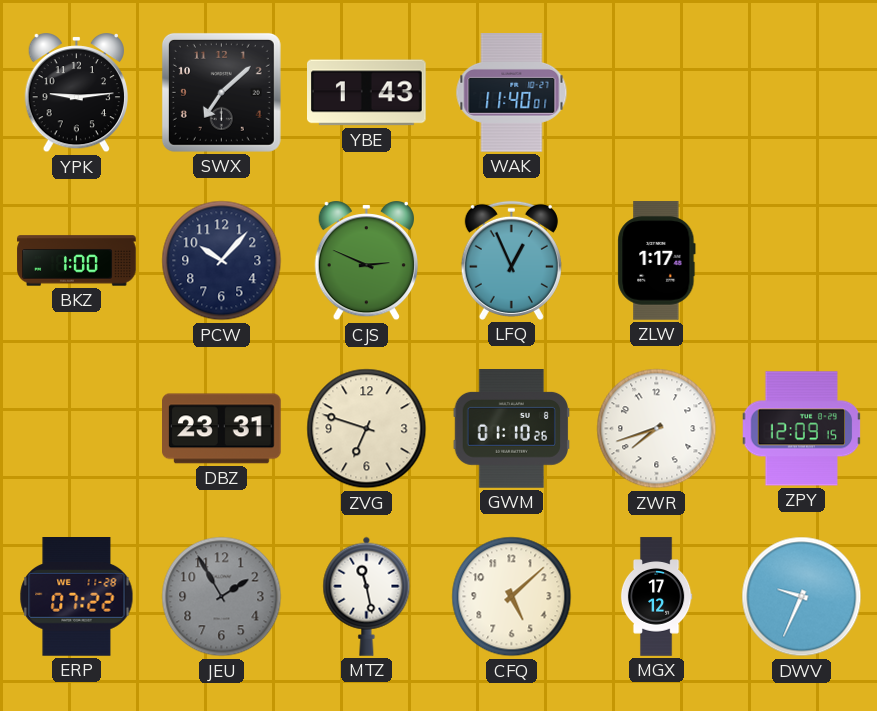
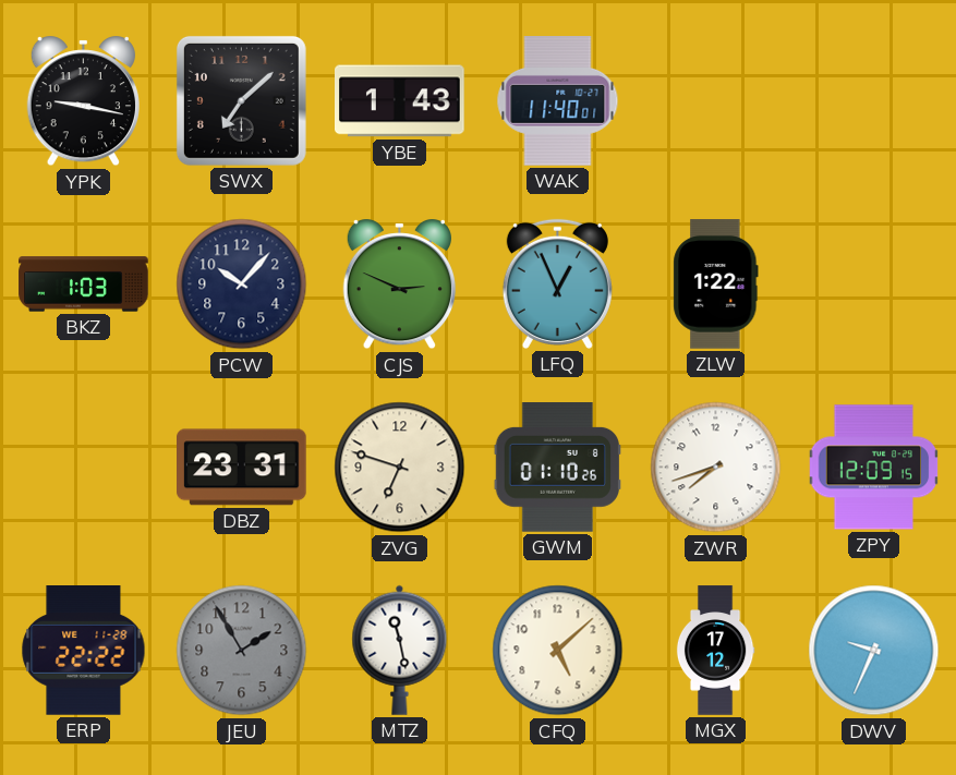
YPK: 9:14 -> 9:17 (83, 102)
BKZ: 1:00 -> 1:03 (84, 284)
ZLW: 1:17 -> 1:22 (716, 284)
ERP: 07:22 -> 22:22 (84, 651)
